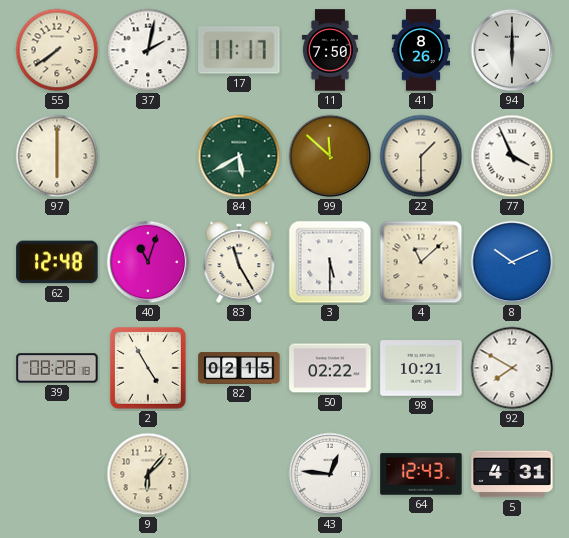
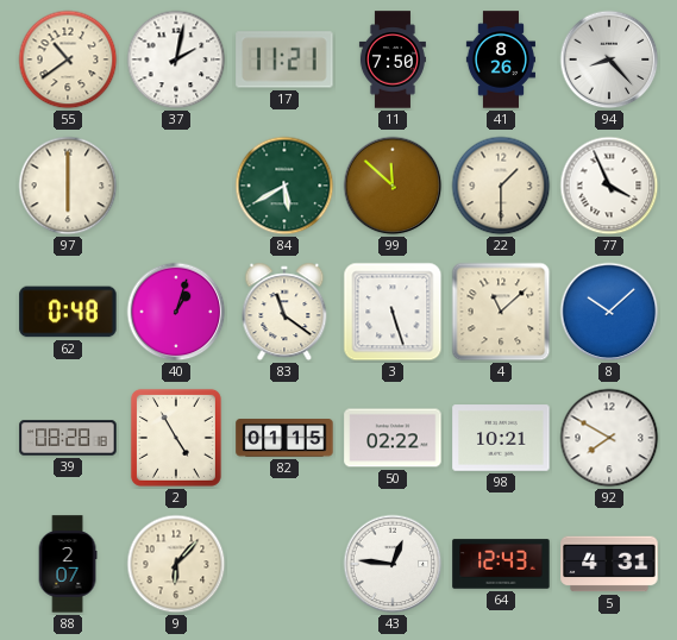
55: 7:39 -> 10:39 (68, 59)
17: 11:17 -> 11:21 (284, 59)
94: 6:00 -> 8:23 (609, 59)
62: 12:48 -> 0:48 (68, 312)
40: 11:03 -> 1:03 (176, 312)
83: 11:25 -> 11:21 (284, 312)
3: 5:30 -> 5:27 (393, 312)
8: 10:11 -> 10:08 (609, 312)
82: 02:15 -> 01:15 (284, 438)
88: none -> 2:07 (68, 564)
